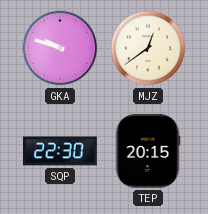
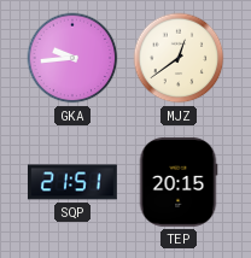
GKA: 9:48 -> 9:44 (72, 58)
SQP: 22:30 -> 21:51 (72, 182)
